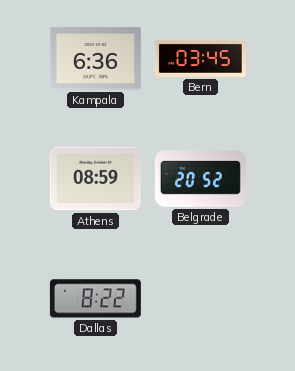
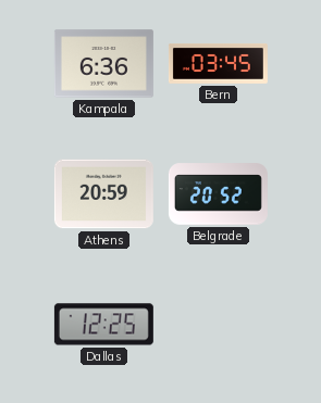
Athens: 08:59 -> 20:59 (103, 194)
Dallas: 8:22 -> 12:25 (103, 325)
